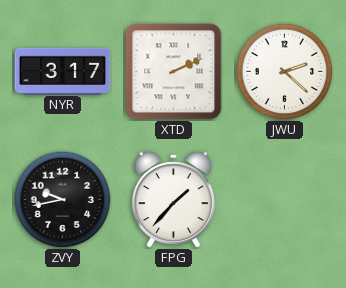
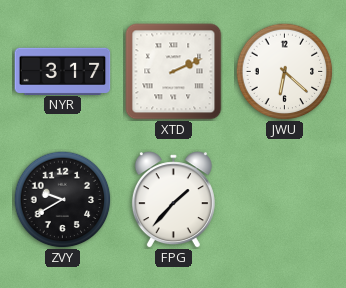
JWU: 2:22 -> 6:22 (284, 71)
ZVY: 9:43 -> 9:40 (62, 199)
